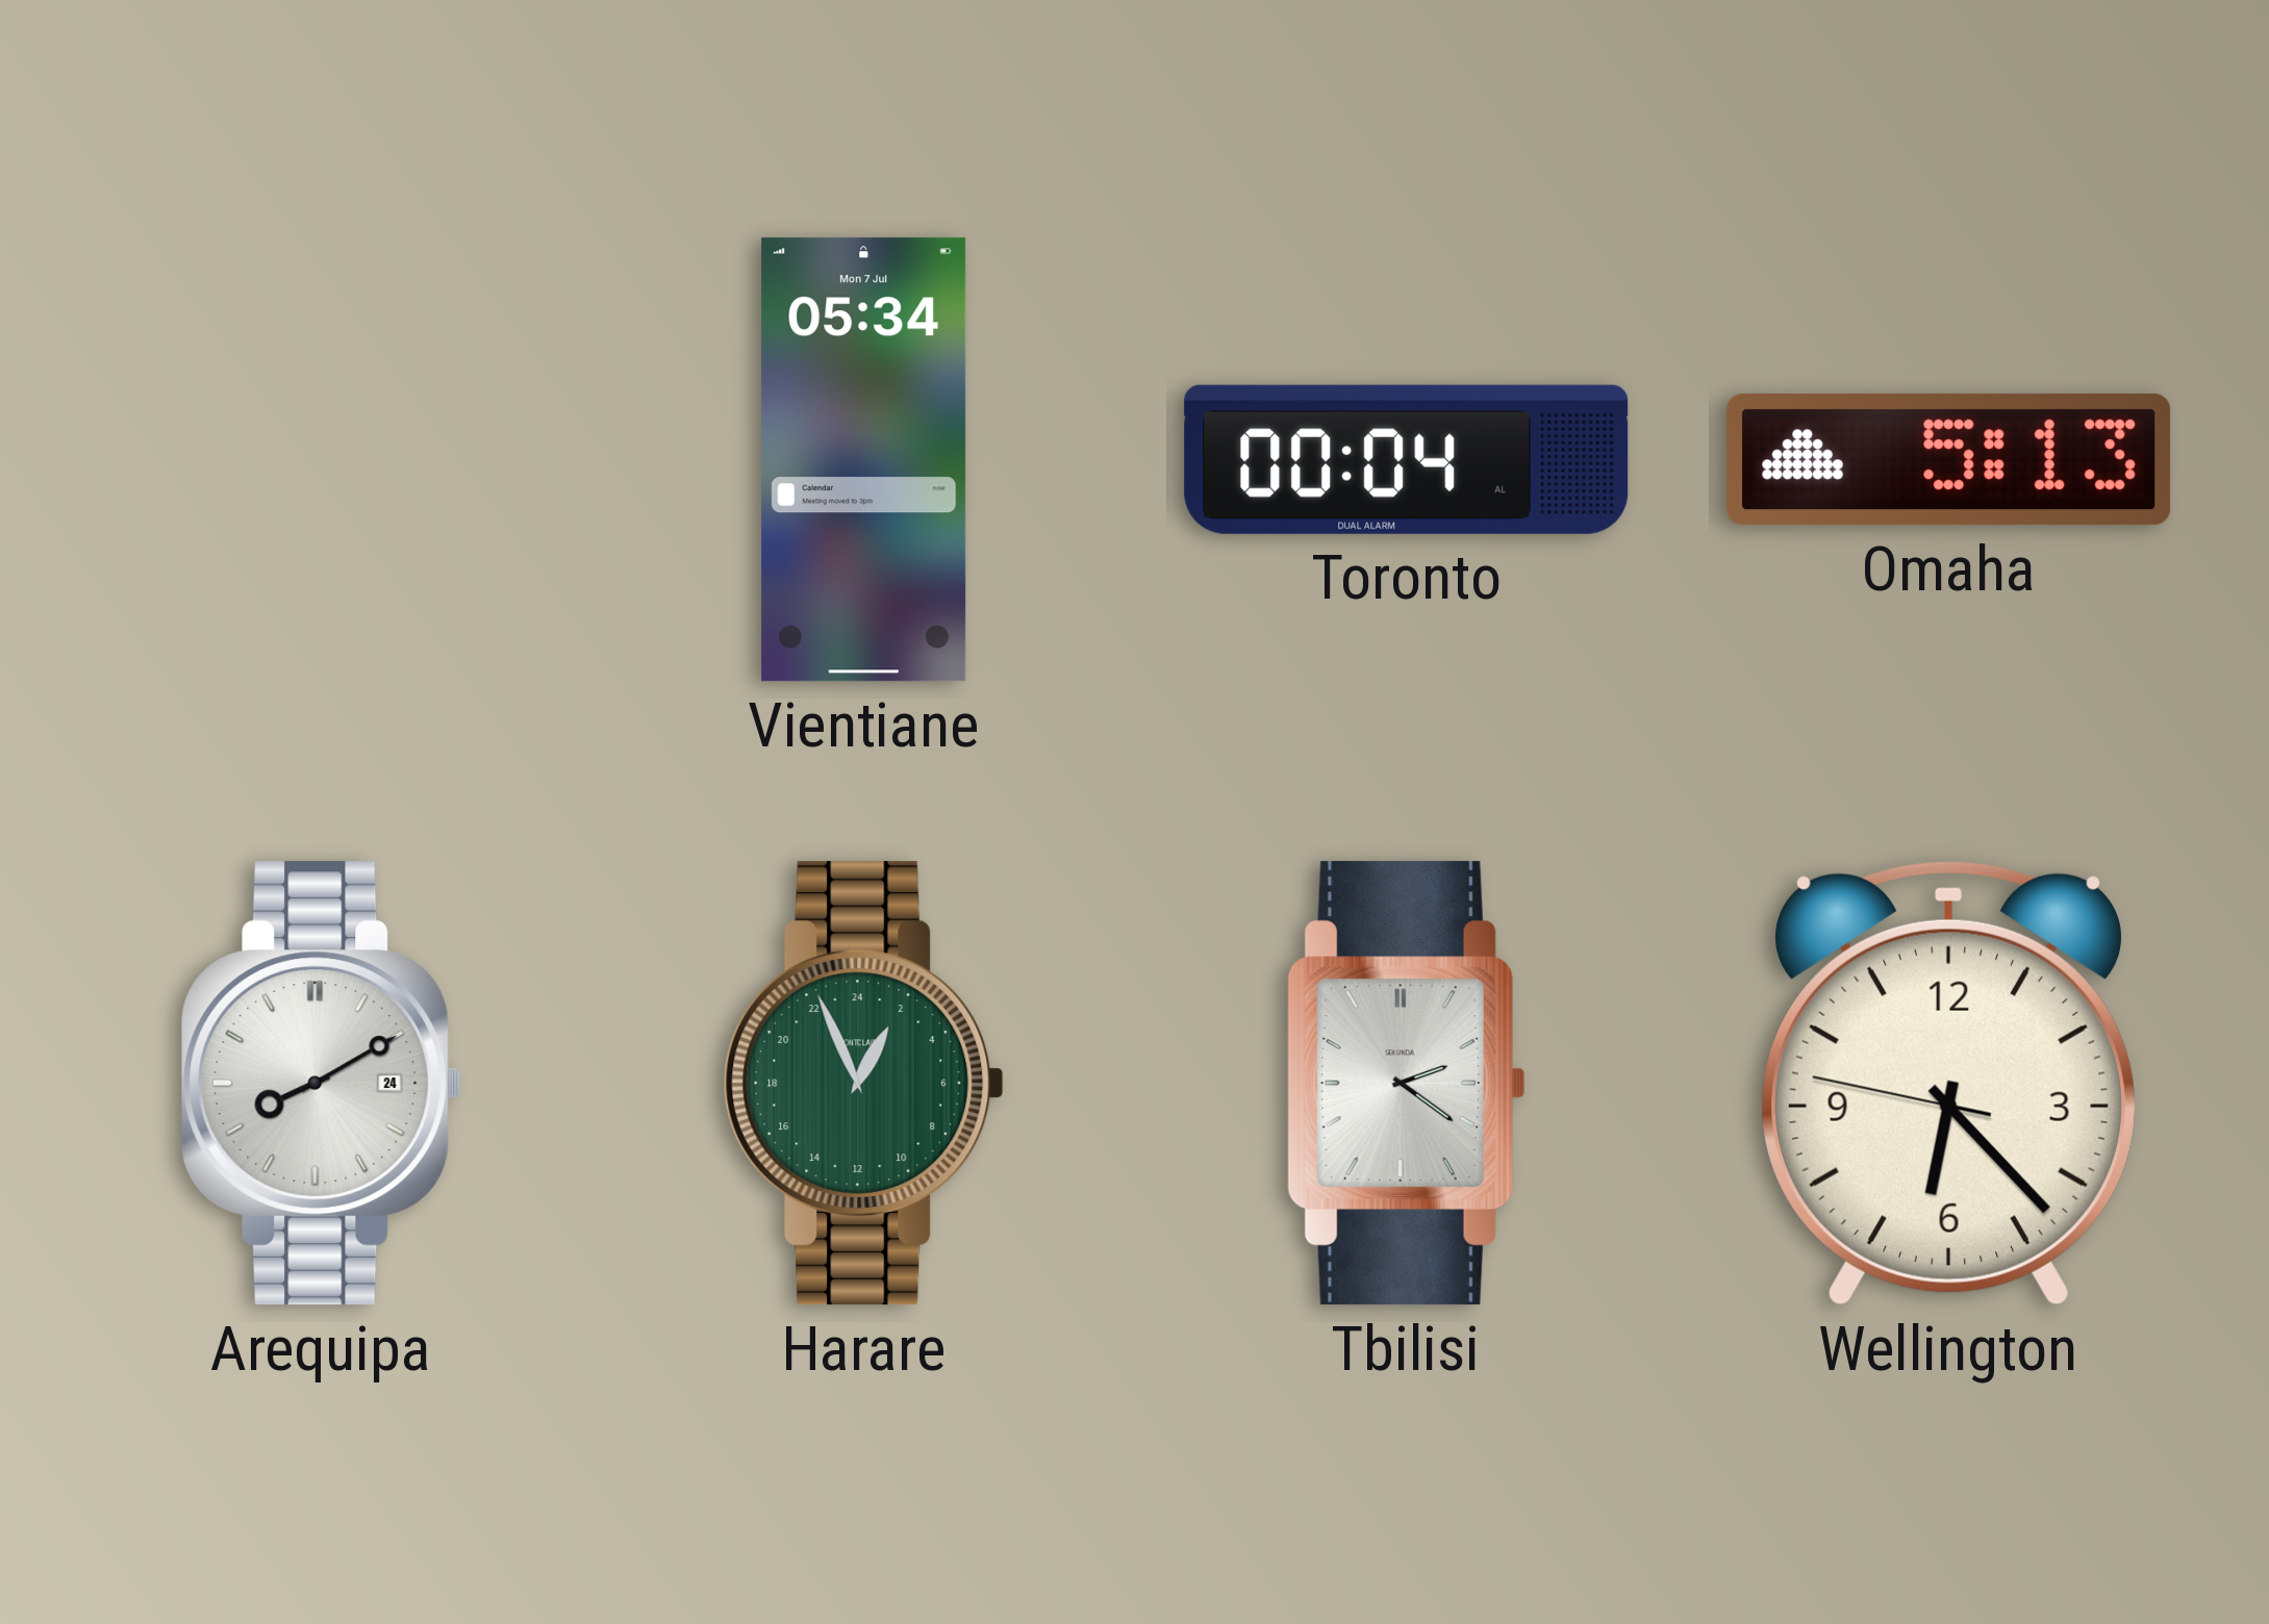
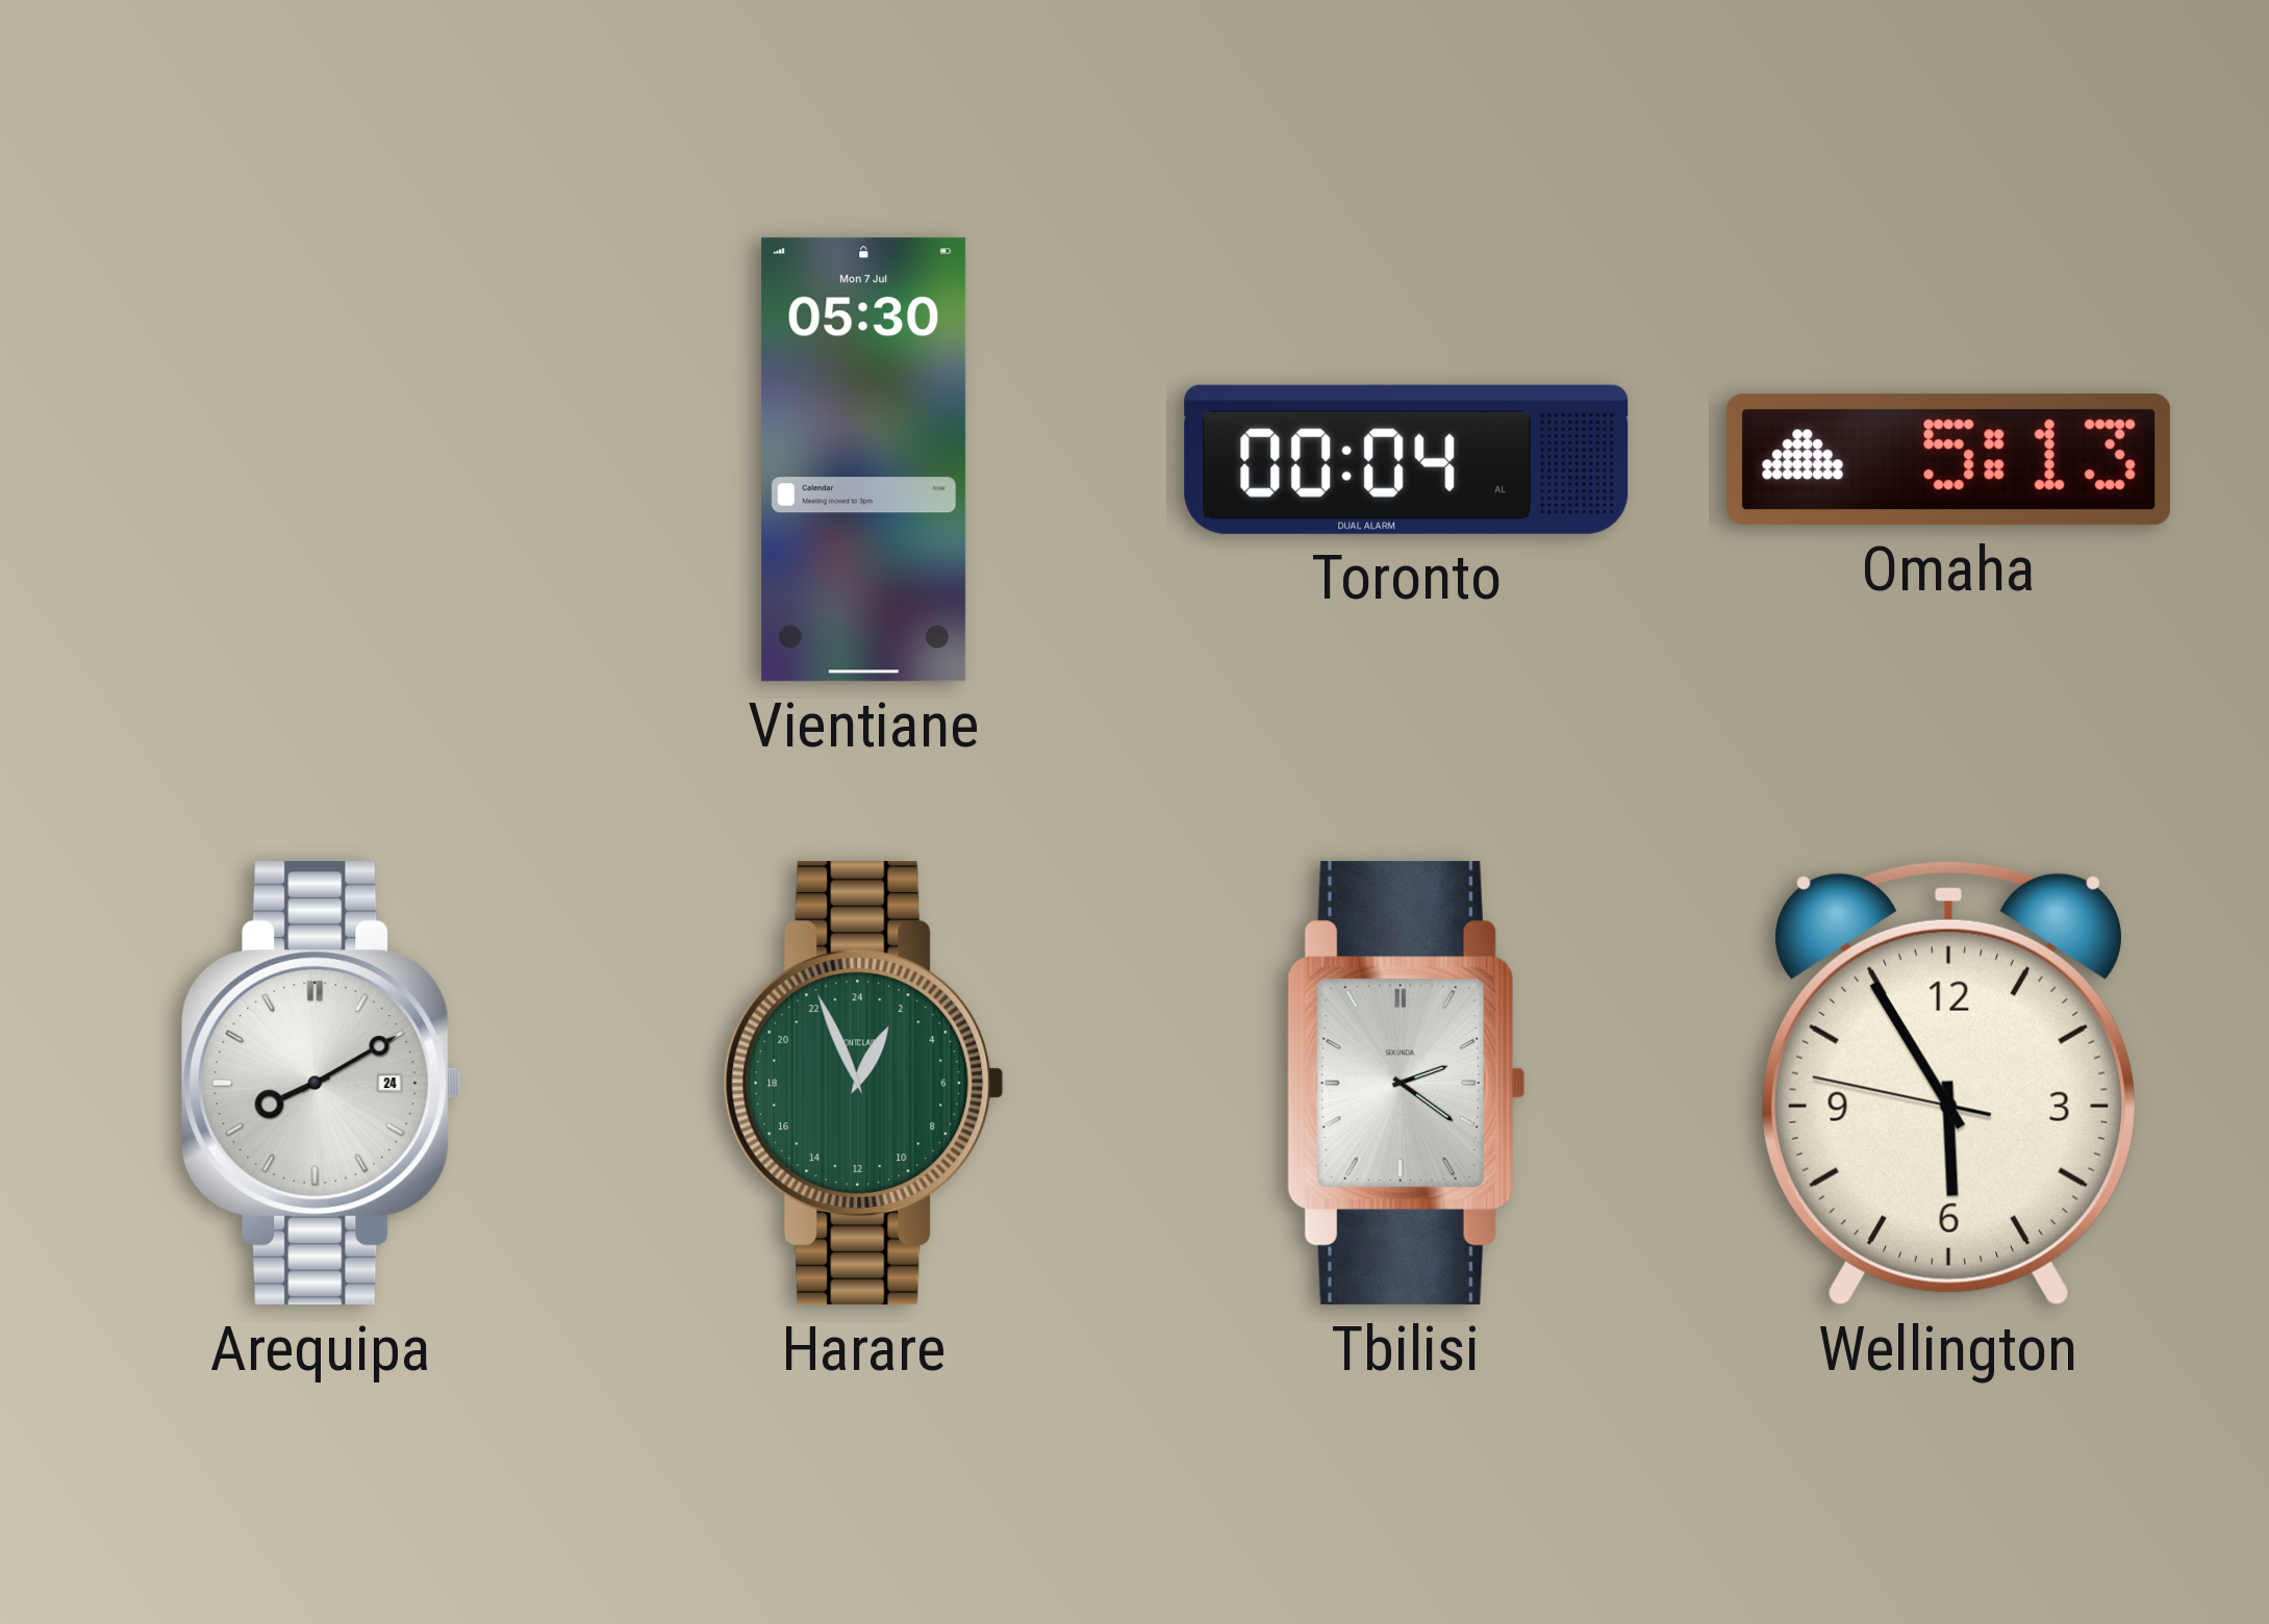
Vientiane: 05:34 -> 05:30 (864, 460)
Wellington: 6:22 -> 5:54 (1948, 1084)
